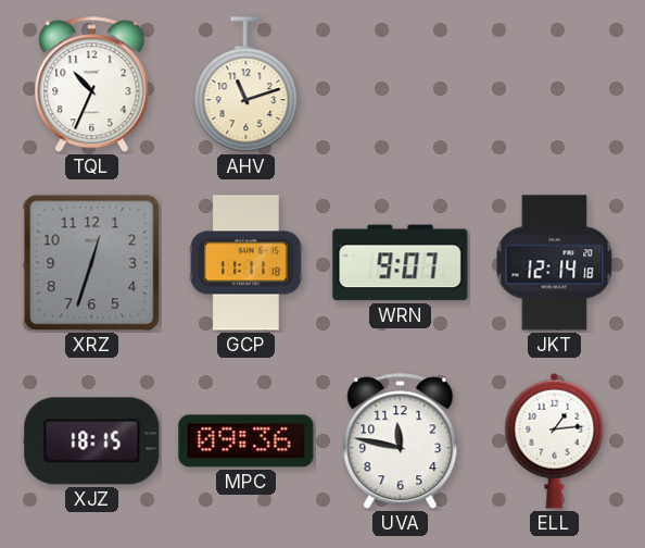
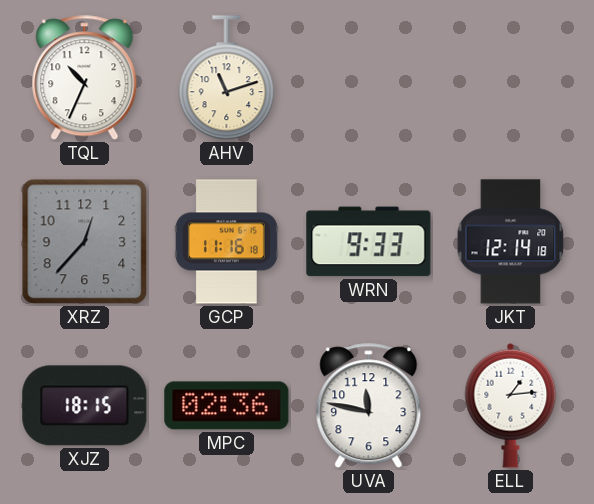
XRZ: 12:33 -> 12:37 (85, 242)
GCP: 11:11 -> 11:16 (226, 242)
WRN: 9:07 -> 9:33 (369, 242)
MPC: 09:36 -> 02:36 (227, 406)
